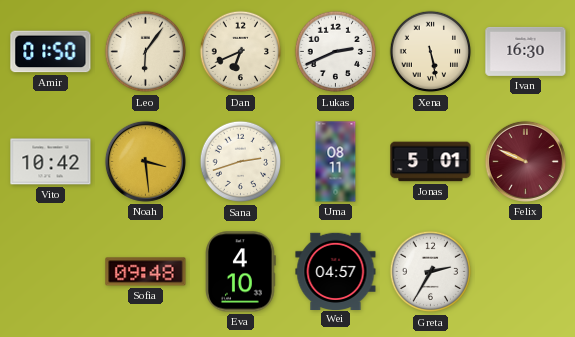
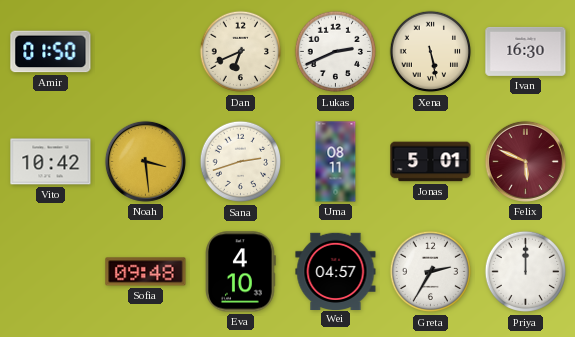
Leo: 6:06 -> none (146, 52)
Felix: 9:49 -> 5:49 (525, 161)
Priya: none -> 12:00 (526, 272)
